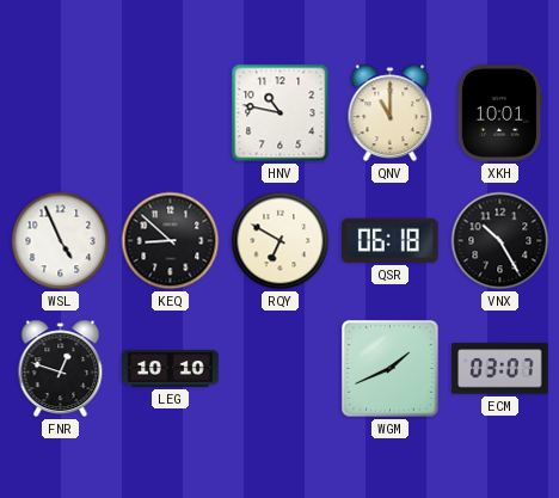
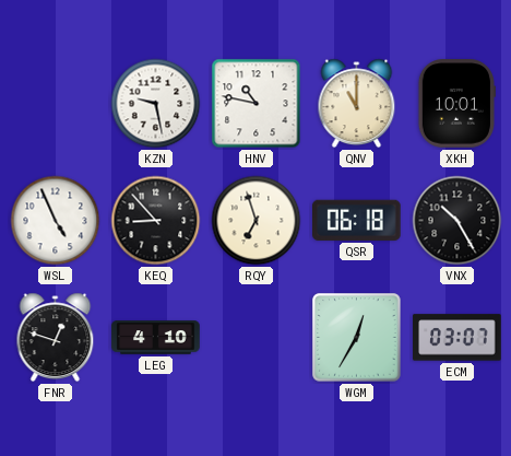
KZN: none -> 9:28 (156, 104)
KEQ: 8:52 -> 8:53 (156, 221)
RQY: 6:50 -> 6:57 (257, 221)
LEG: 10:10 -> 4:10 (156, 338)
WGM: 1:41 -> 12:35 (357, 338)
